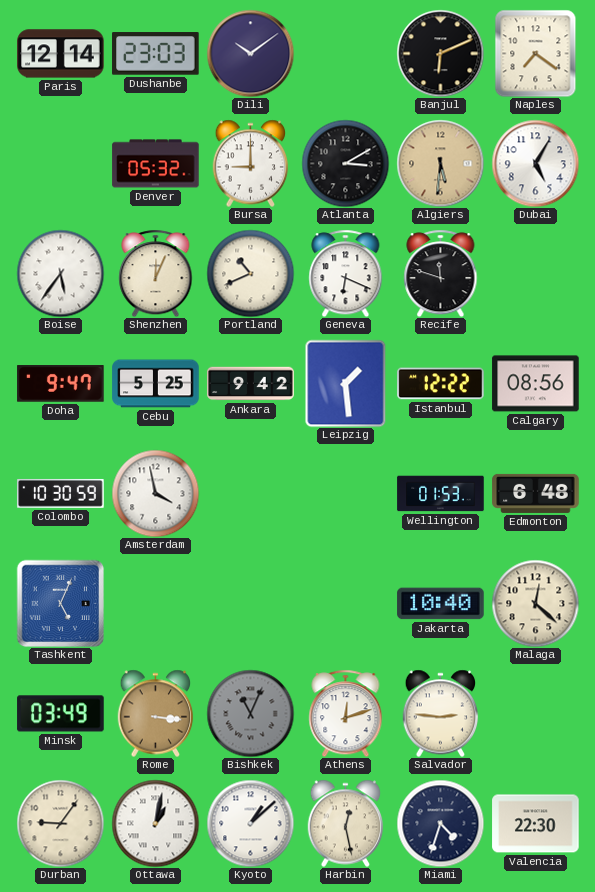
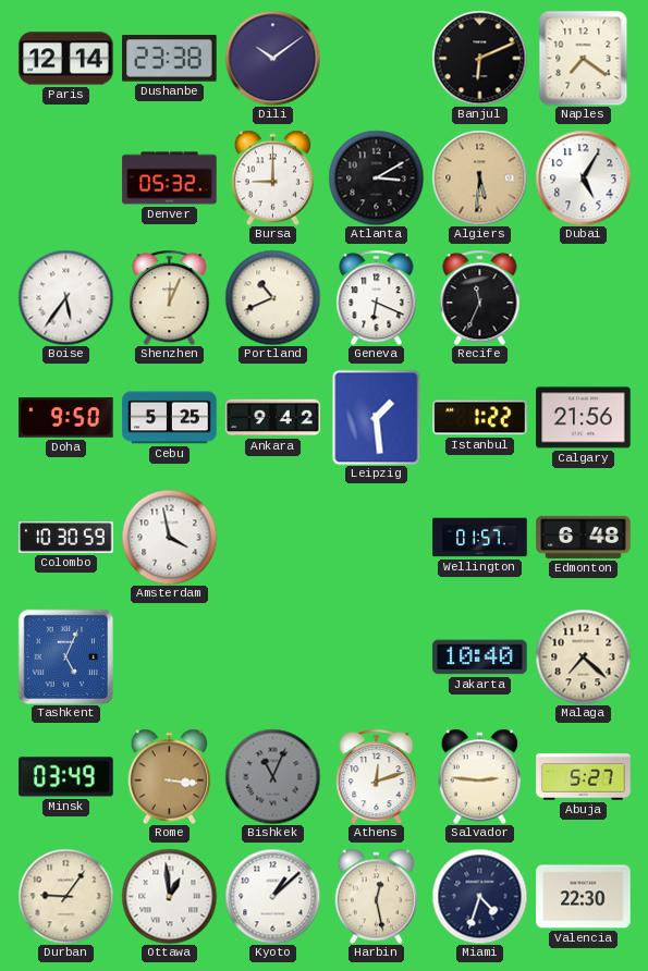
Dushanbe: 23:03 -> 23:38 (170, 59)
Recife: 11:48 -> 11:34 (480, 297)
Doha: 9:47 -> 9:50 (66, 418)
Istanbul: 12:22 -> 1:22 (480, 418)
Calgary: 08:56 -> 21:56 (584, 418)
Wellington: 01:53 -> 01:57 (480, 538)
Malaga: 12:22 -> 7:22 (583, 656)
Abuja: none -> 5:27 (584, 777)
Ottawa: 1:02 -> 12:59 (169, 896)
